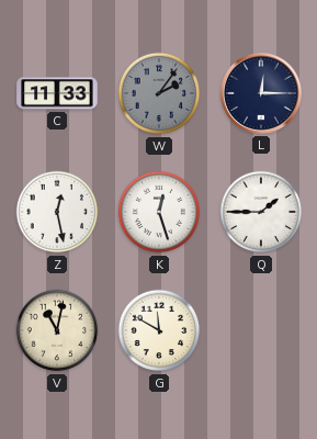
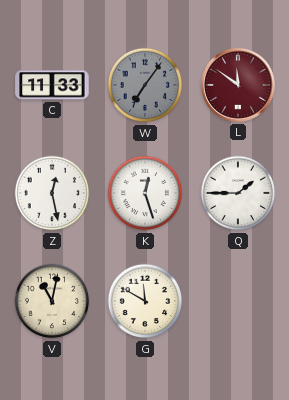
W: 2:06 -> 7:06 (145, 85)
L: 12:15 -> 11:51 (238, 85)
L dial: navy -> burgundy (238, 85)
